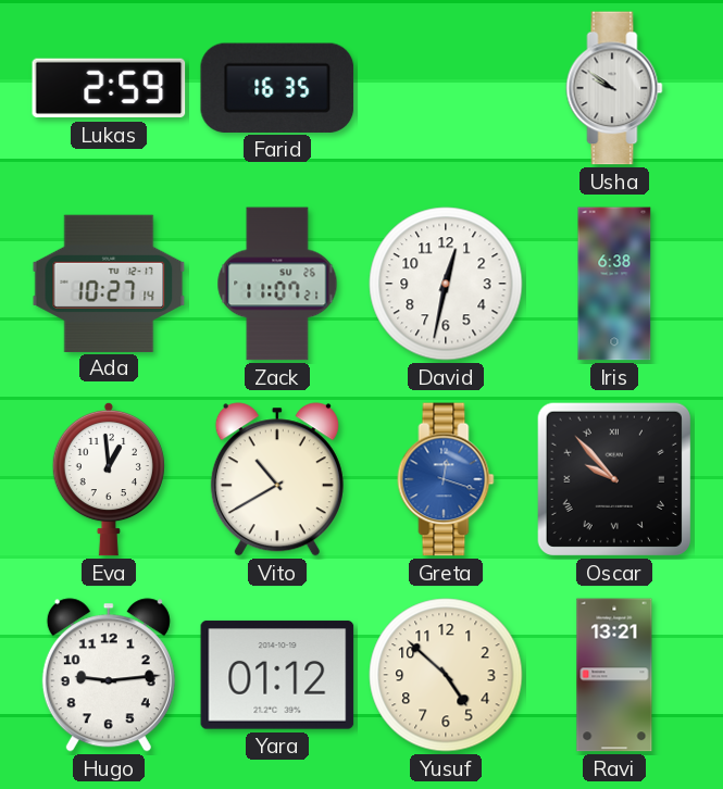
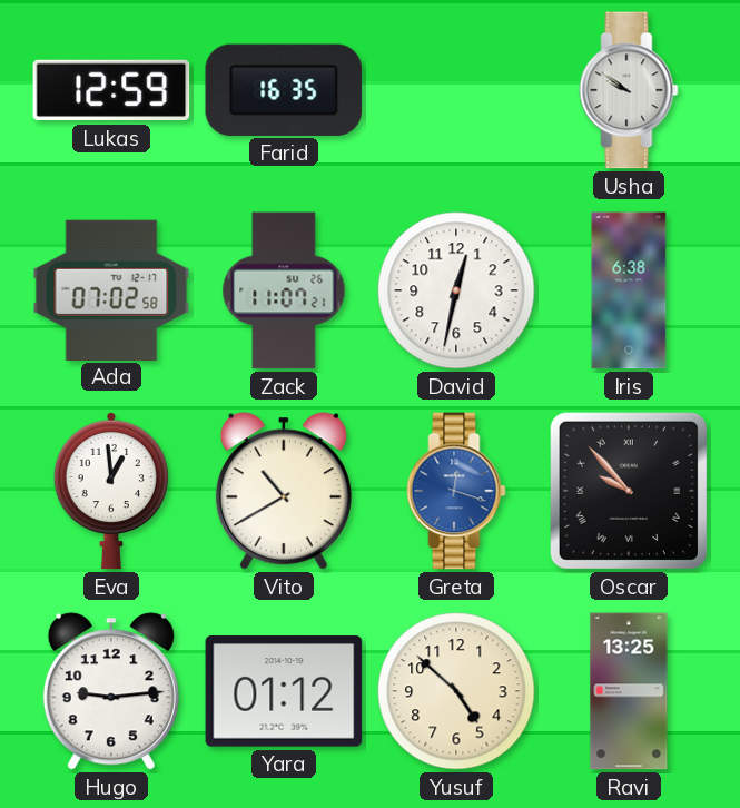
Lukas: 2:59 -> 12:59 (111, 90)
Ada: 10:27 -> 07:02 (111, 289)
Ravi: 13:21 -> 13:25 (629, 691)
